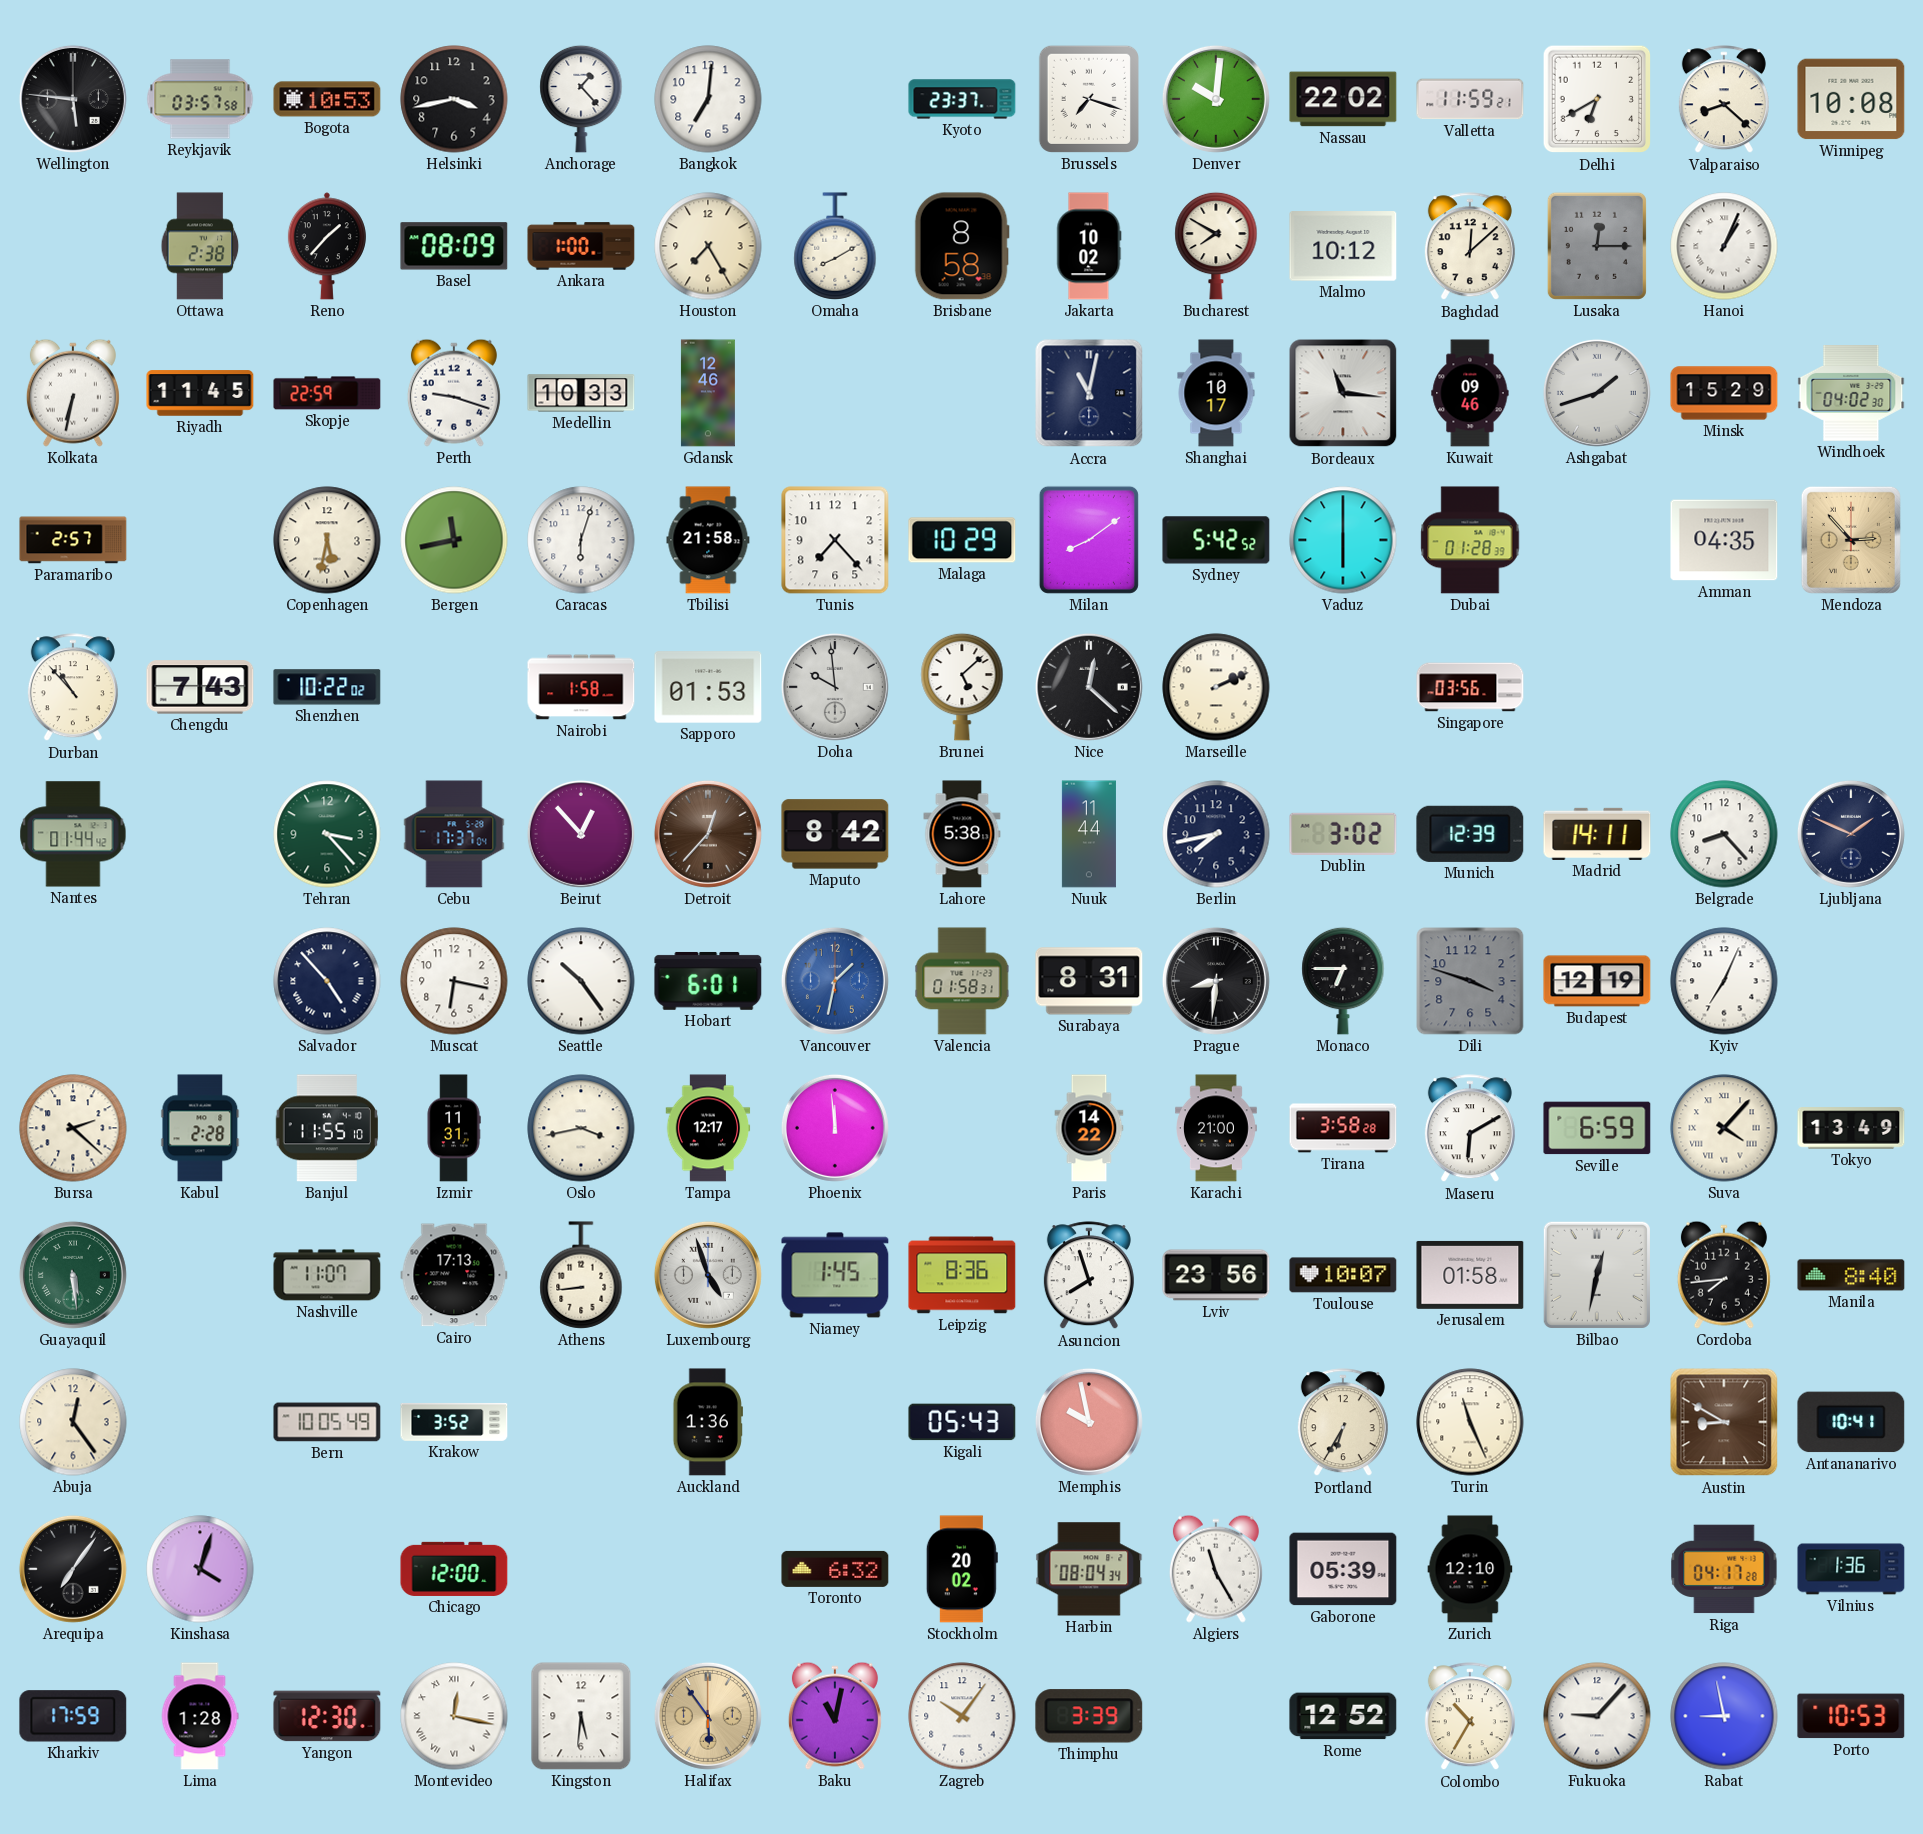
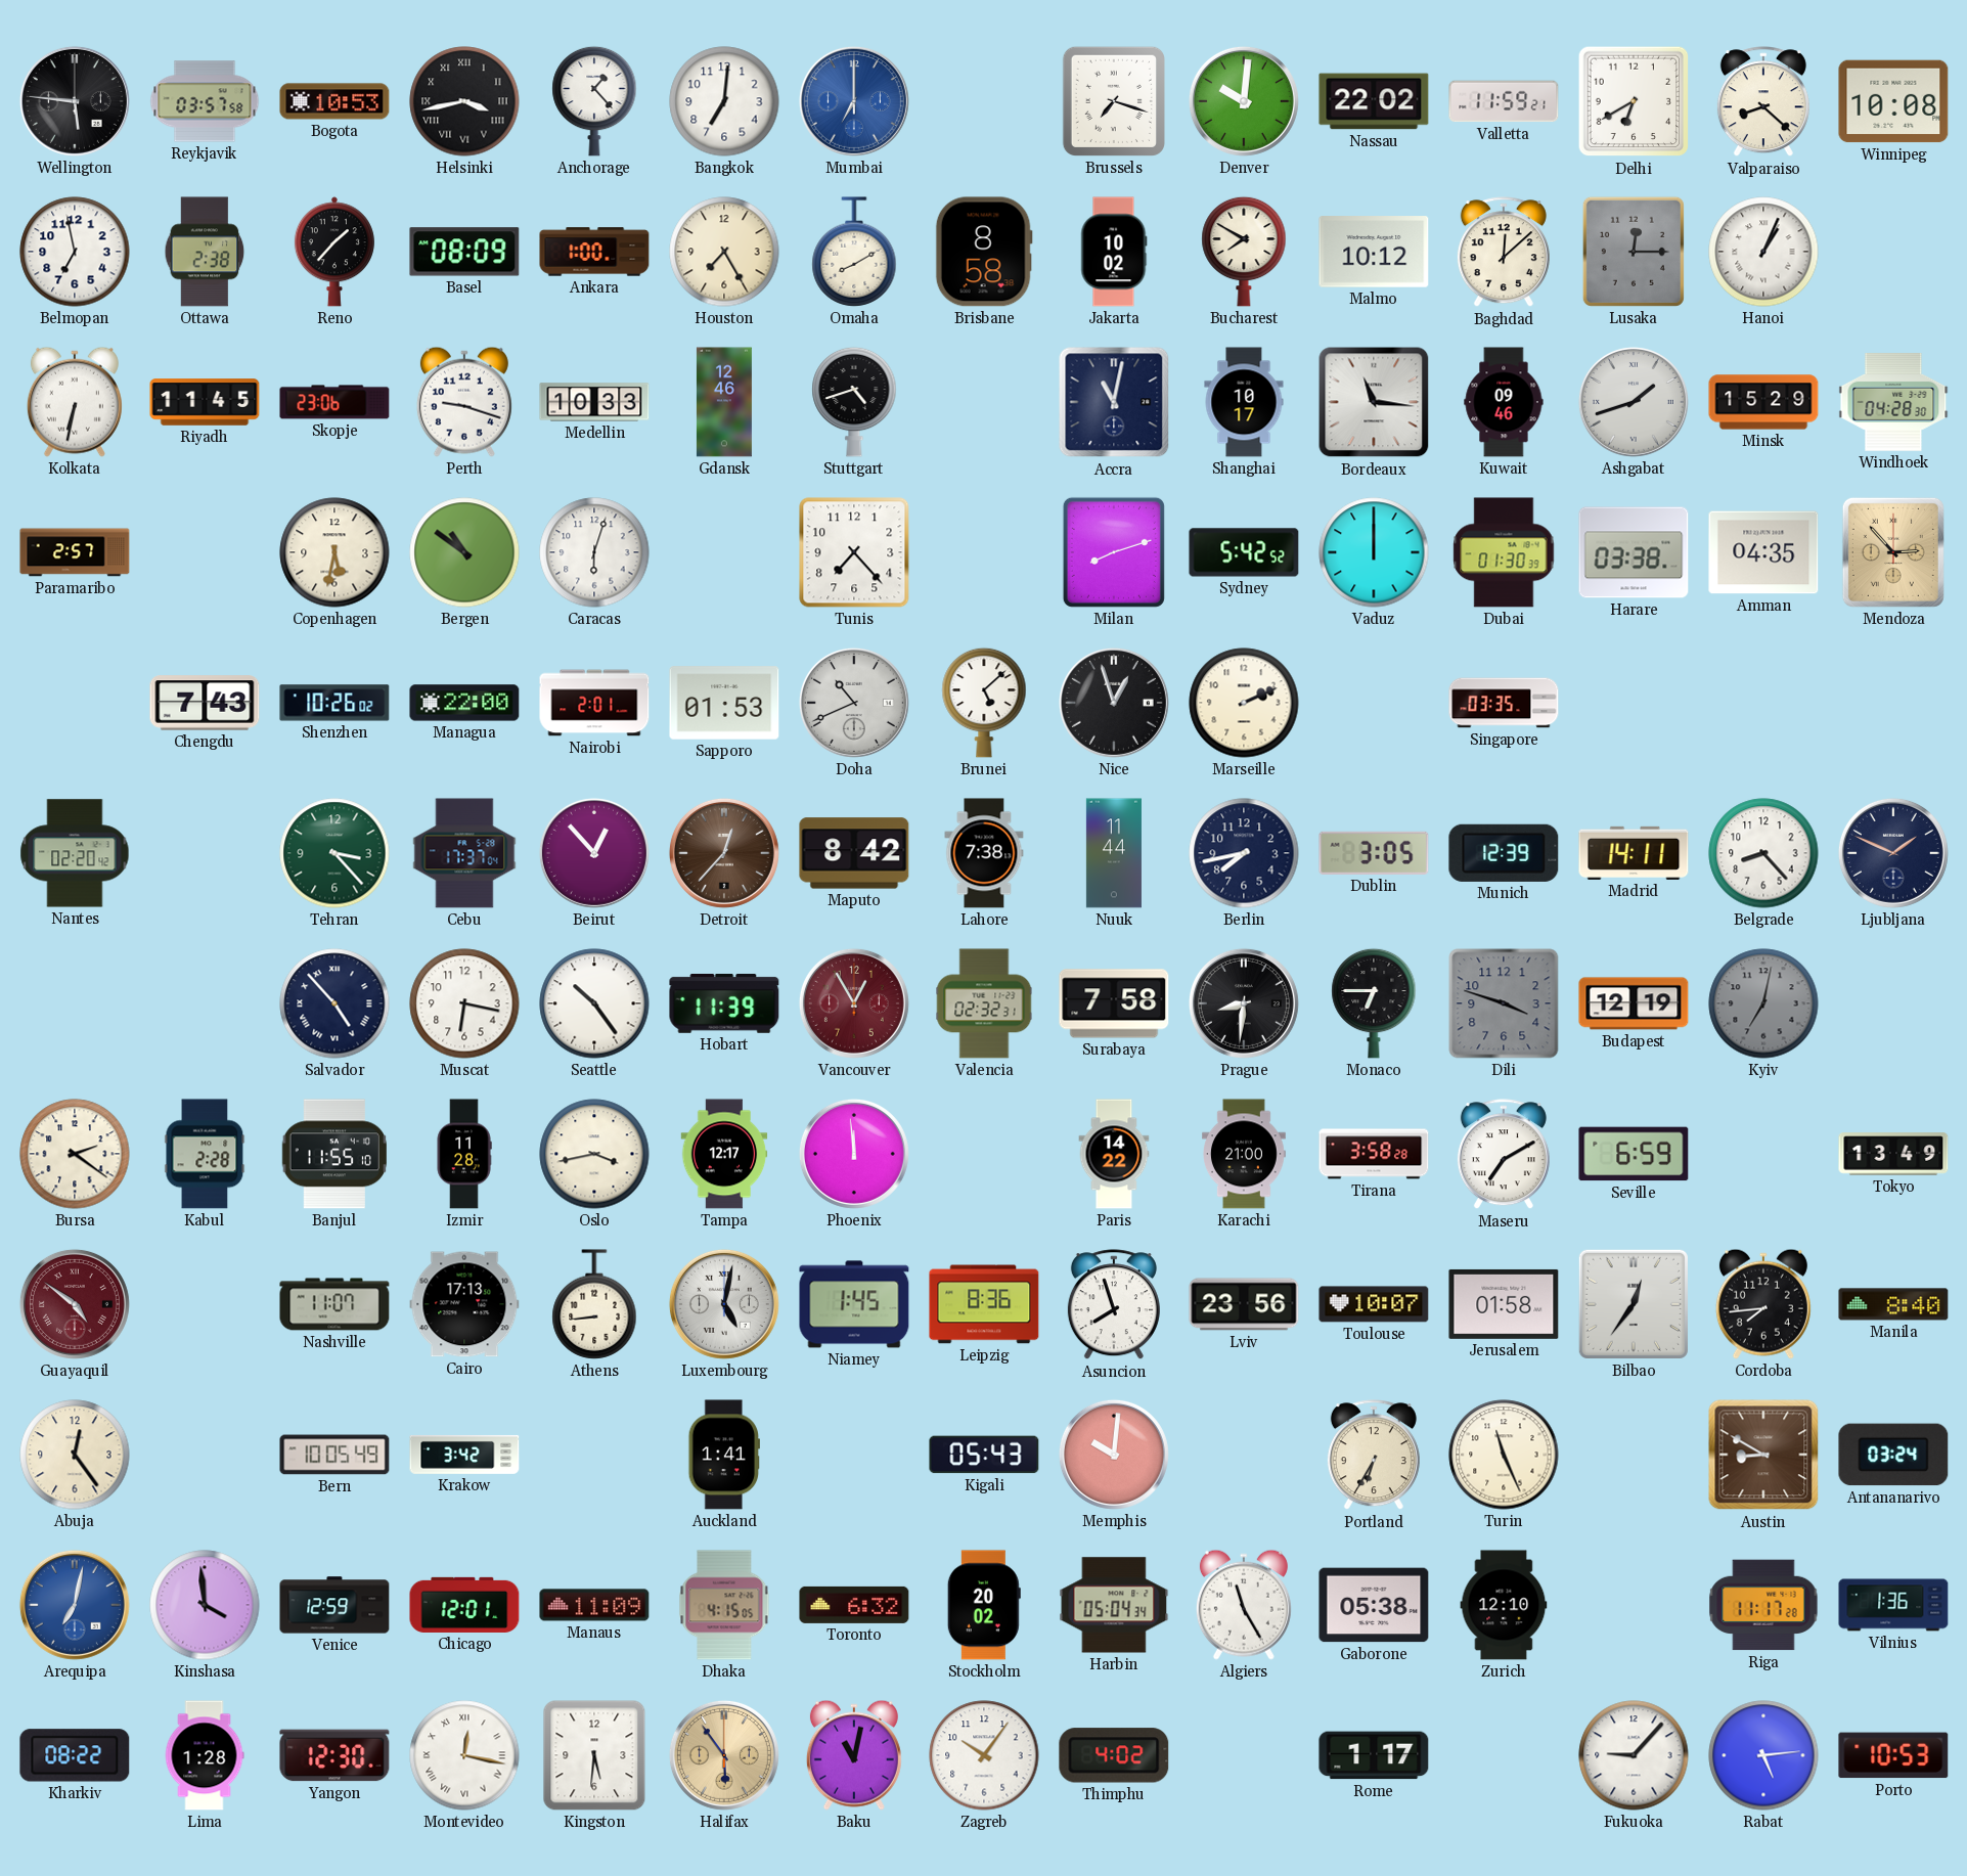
Helsinki numerals: Arabic -> Roman (464, 101)
Mumbai: none -> 7:00 (854, 101)
Kyoto: 23:37 -> none (962, 99)
Belmopan: none -> 6:58 (75, 252)
Skopje: 22:59 -> 23:06 (334, 402)
Stuttgart: none -> 4:42 (854, 402)
Windhoek: 04:02 -> 04:28 (1893, 403)
Bergen: 11:43 -> 10:51 (464, 552)
Tbilisi: 21:58 -> none (708, 540)
Malaga: 10:29 -> none (962, 540)
Milan: 8:09 -> 8:12 (1114, 552)
Vaduz: 6:00 -> 12:00 (1374, 552)
Dubai: 01:28 -> 01:30 (1504, 552)
Harare: none -> 03:38 (1634, 552)
Durban: 10:53 -> none (73, 688)
Shenzhen: 10:22 -> 10:26 (334, 703)
Managua: none -> 22:00 (464, 703)
Nairobi: 1:58 -> 2:01 (594, 703)
Doha: 9:59 -> 10:41 (854, 703)
Nice: 12:22 -> 12:57 (1114, 703)
Singapore: 03:56 -> 03:35 (1504, 703)
Nantes: 01:44 -> 02:20 (75, 853)
Lahore: 5:38 -> 7:38 (984, 853)
Dublin: 3:02 -> 3:05 (1374, 853)
Hobart: 6:01 -> 11:39 (724, 1003)
Vancouver: 1:32 -> 12:55 (854, 1003)
Vancouver dial: blue -> burgundy (854, 1003)
Valencia: 01:58 -> 02:32 (984, 1003)
Surabaya: 8:31 -> 7:58 (1114, 1003)
Kyiv: 7:04 -> 7:02 (1763, 1003)
Kyiv dial: white -> grey (1763, 1003)
Bursa: 2:22 -> 2:21 (75, 1154)
Izmir: 11:31 -> 11:28 (464, 1154)
Maseru: 6:10 -> 7:10 (1504, 1155)
Suva: 4:07 -> none (1724, 1128)
Guayaquil: 5:29 -> 4:51 (75, 1304)
Guayaquil dial: green -> burgundy (75, 1304)
Luxembourg: 4:57 -> 5:02 (724, 1304)
Bilbao: 12:32 -> 12:36 (1634, 1304)
Krakow: 3:52 -> 3:42 (464, 1455)
Auckland: 1:36 -> 1:41 (724, 1455)
Memphis: 9:58 -> 10:01 (1114, 1455)
Antananarivo: 10:41 -> 03:24 (1893, 1455)
Arequipa: 7:06 -> 7:02 (75, 1605)
Arequipa dial: black -> blue (75, 1605)
Kinshasa: 4:03 -> 3:59 (205, 1605)
Venice: none -> 12:59 (334, 1605)
Chicago: 12:00 -> 12:01 (464, 1605)
Manaus: none -> 11:09 (594, 1605)
Dhaka: none -> 4:15 (724, 1605)
Harbin: 08:04 -> 05:04 (1114, 1605)
Gaborone: 05:39 -> 05:38 (1374, 1605)
Riga: 04:17 -> 11:17 (1763, 1605)
Kharkiv: 17:59 -> 08:22 (75, 1755)
Thimphu: 3:39 -> 4:02 (1114, 1755)
Rome: 12:52 -> 1:17 (1374, 1755)
Colombo: 10:35 -> none (1470, 1717)
Rabat: 8:58 -> 5:14 (1763, 1755)
